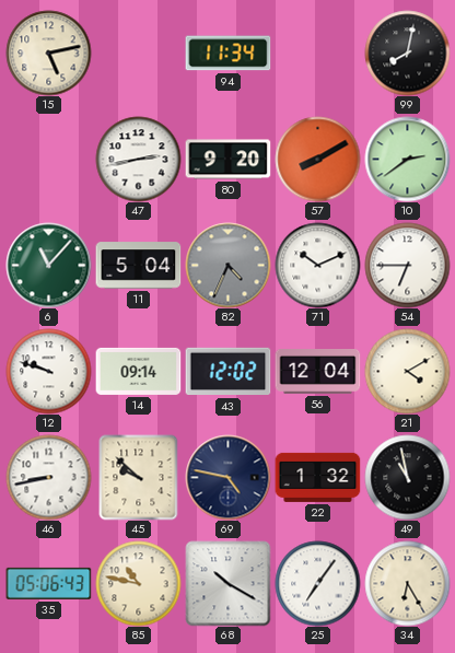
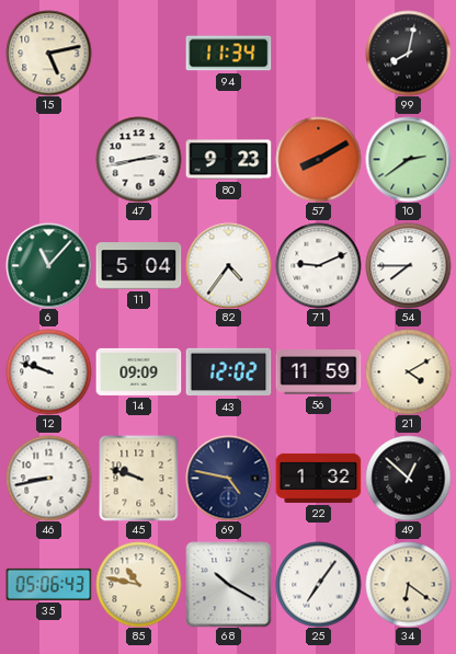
80: 9:20 -> 9:23 (228, 160)
82: 4:34 -> 4:36 (228, 265)
82 dial: grey -> white (228, 265)
71: 10:11 -> 9:11 (318, 265)
54: 6:45 -> 7:45 (408, 265)
14: 09:14 -> 09:09 (138, 371)
56: 12:04 -> 11:59 (318, 372)
45: 9:52 -> 9:48 (139, 478)
49: 10:58 -> 12:52 (408, 478)
34: 6:25 -> 6:21 (408, 584)
